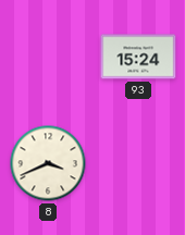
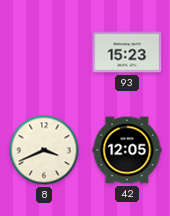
93: 15:24 -> 15:23 (127, 52)
42: none -> 12:05 (127, 150)
